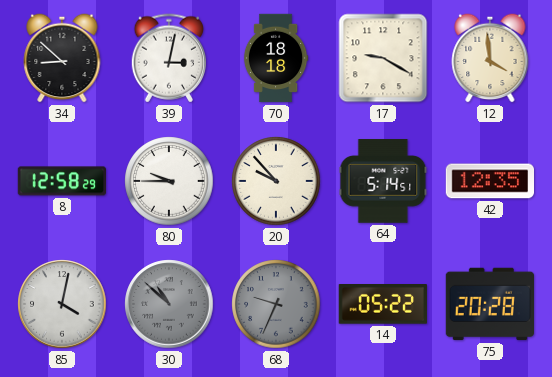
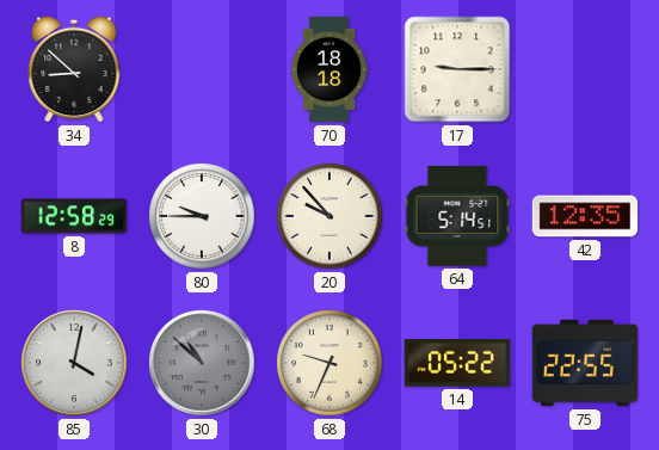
39: 3:02 -> none (168, 58)
17: 9:20 -> 9:15 (457, 69)
12: 3:59 -> none (490, 58)
68 dial: grey -> cream (329, 363)
75: 20:28 -> 22:55 (584, 363)
